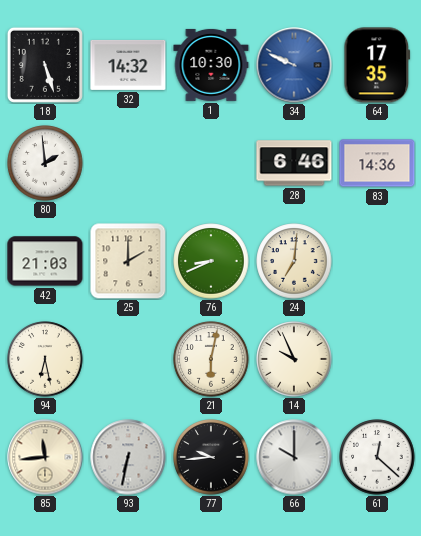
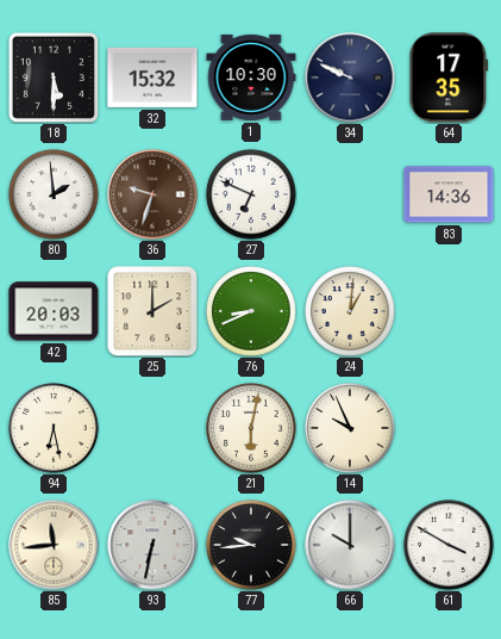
18: 5:27 -> 5:30 (54, 77)
32: 14:32 -> 15:32 (152, 77)
34 dial: blue -> navy (350, 77)
36: none -> 9:33 (152, 194)
27: none -> 6:49 (251, 194)
28: 6:46 -> none (294, 163)
42: 21:03 -> 20:03 (54, 311)
24: 7:01 -> 1:01 (350, 311)
61: 12:22 -> 3:50 (449, 545)
